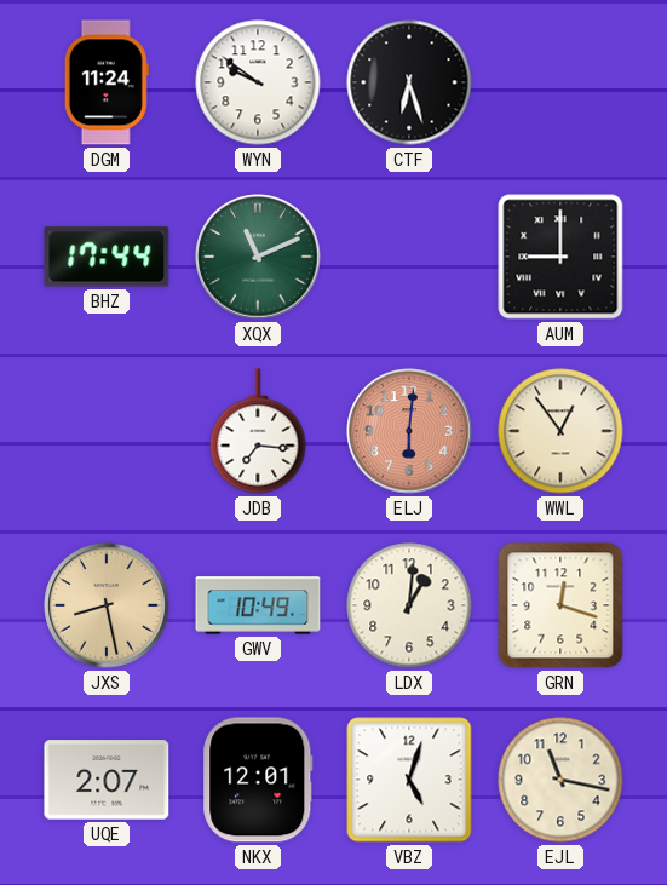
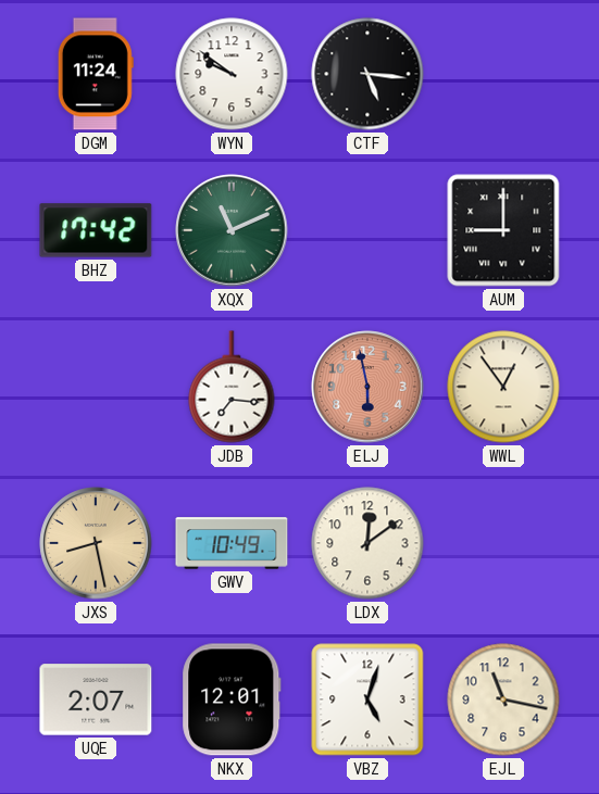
CTF: 6:27 -> 5:16 (367, 74)
BHZ: 17:44 -> 17:42 (96, 230)
ELJ: 6:01 -> 5:58 (367, 387)
LDX: 1:01 -> 12:09 (367, 543)
GRN: 12:18 -> none (560, 605)
